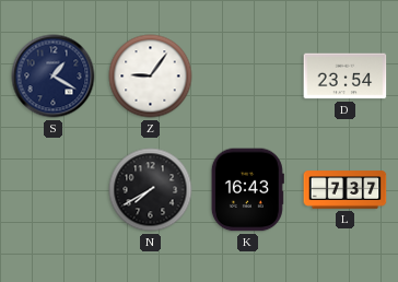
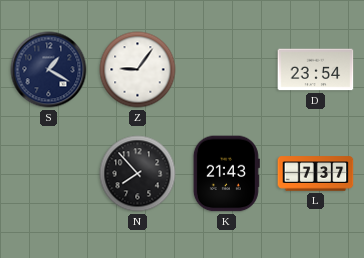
N: 7:40 -> 7:53 (138, 174)
K: 16:43 -> 21:43 (226, 174)
